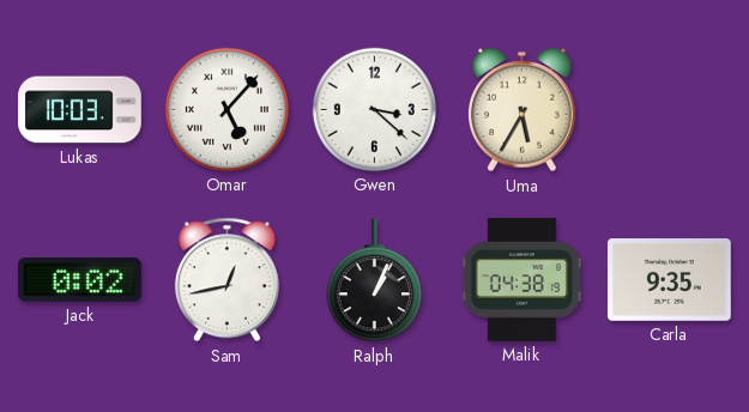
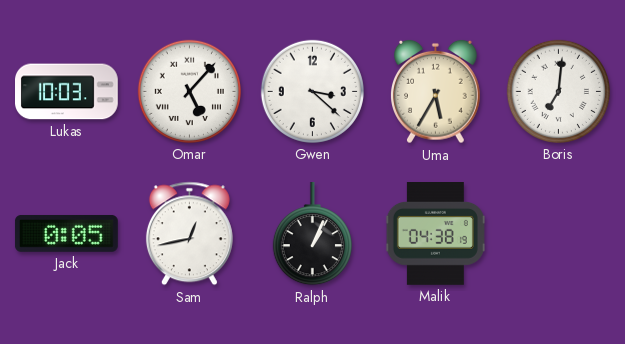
Boris: none -> 7:01 (558, 91)
Jack: 0:02 -> 0:05 (66, 233)
Carla: 9:35 -> none (670, 280)
